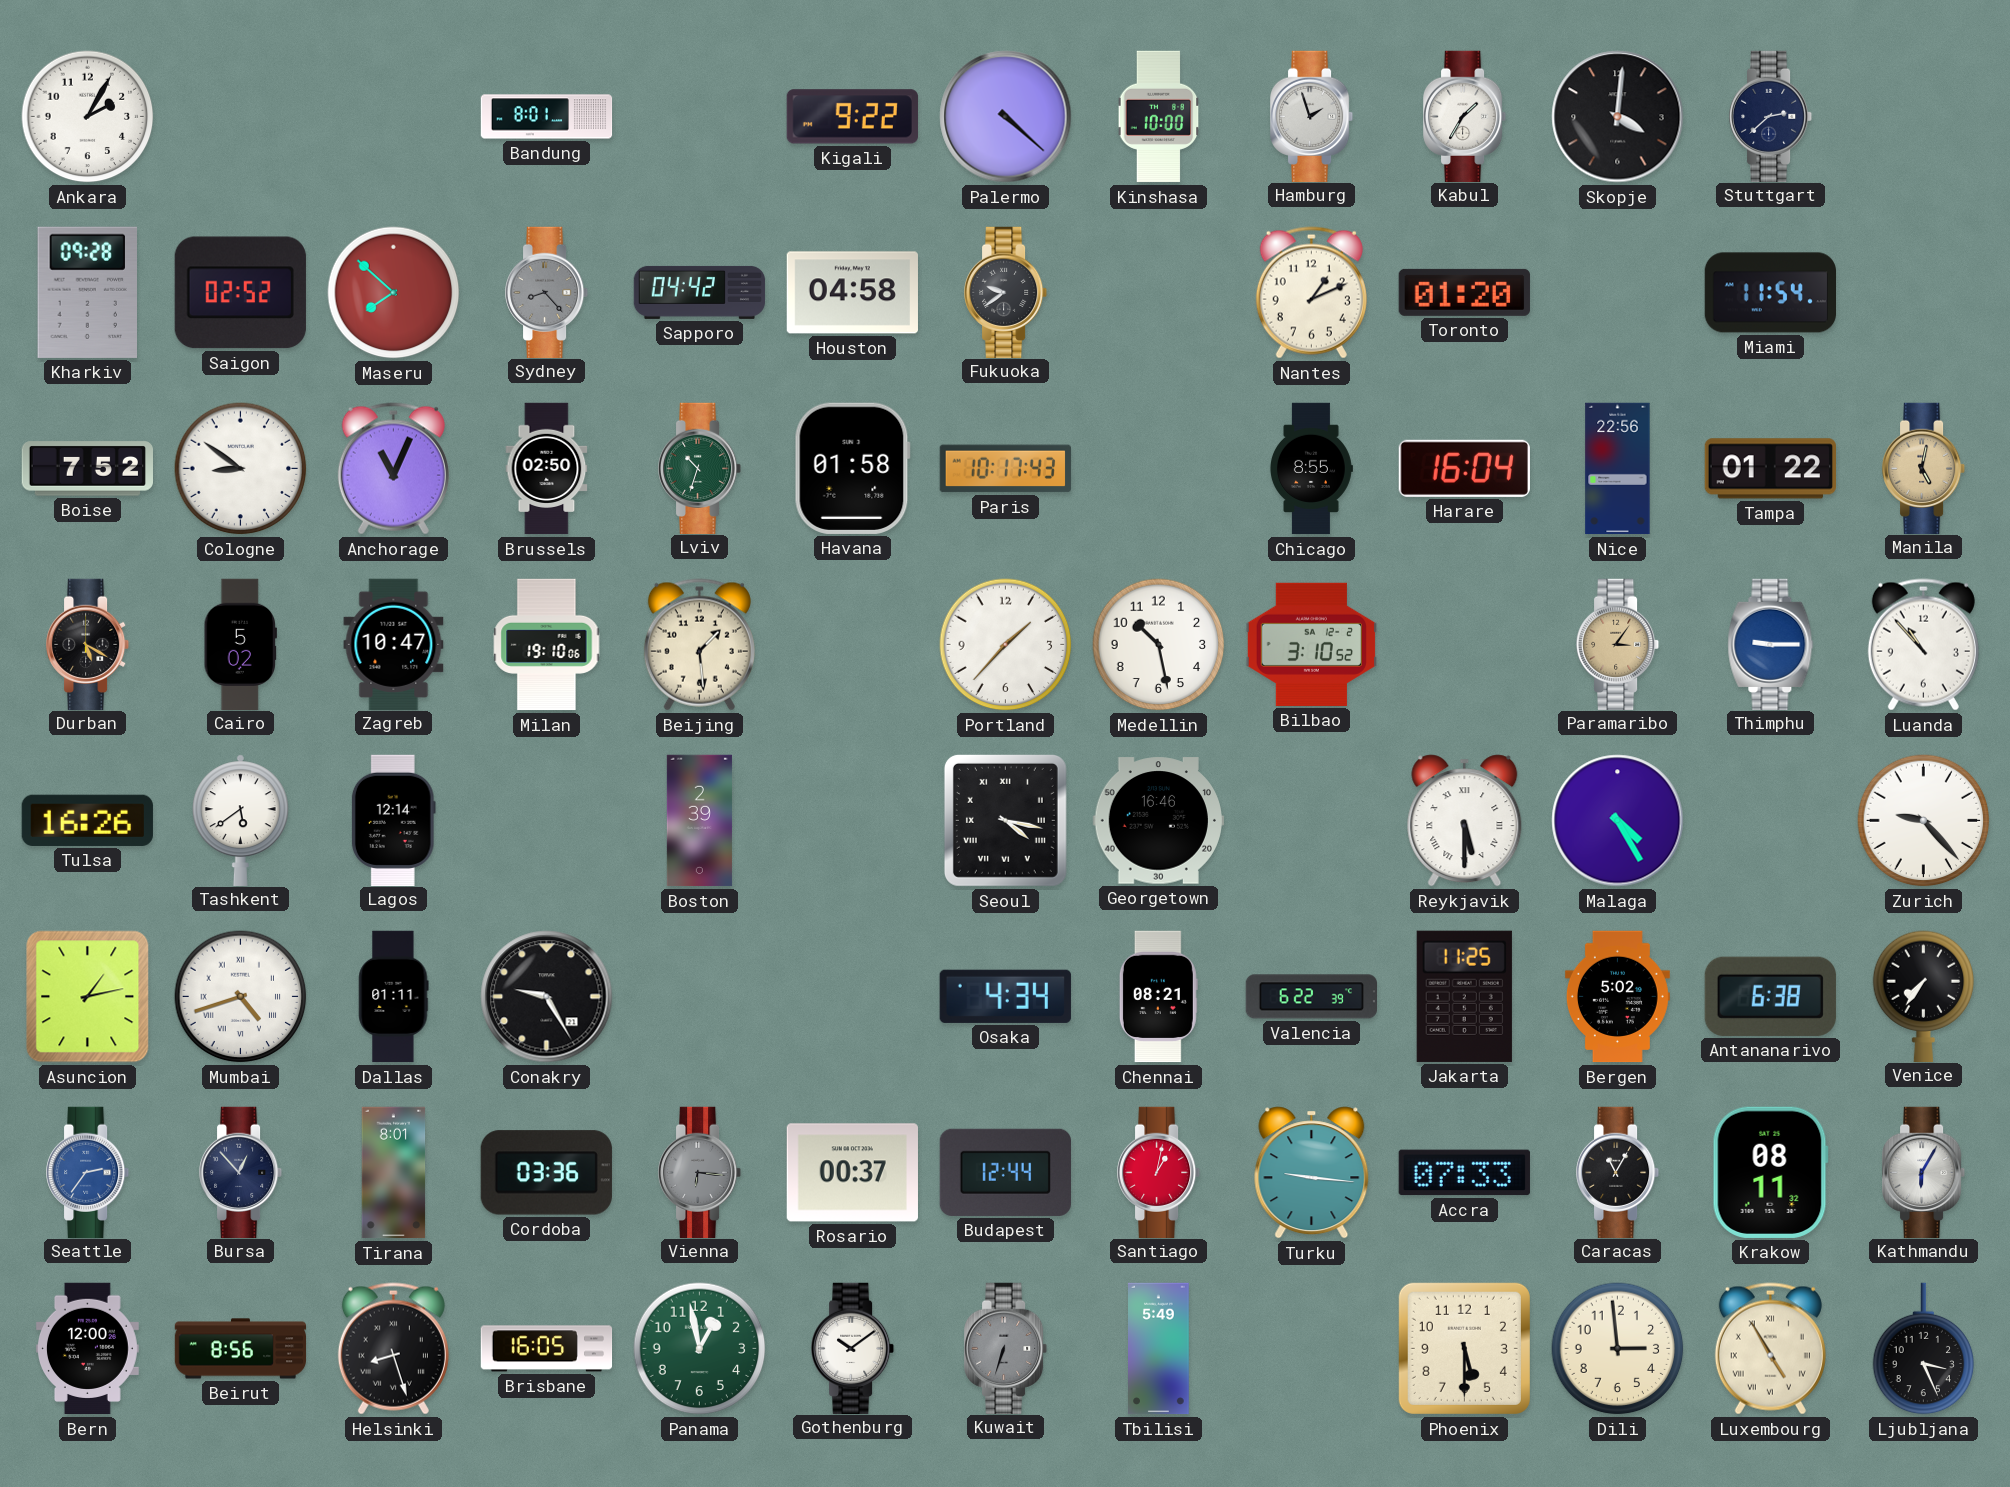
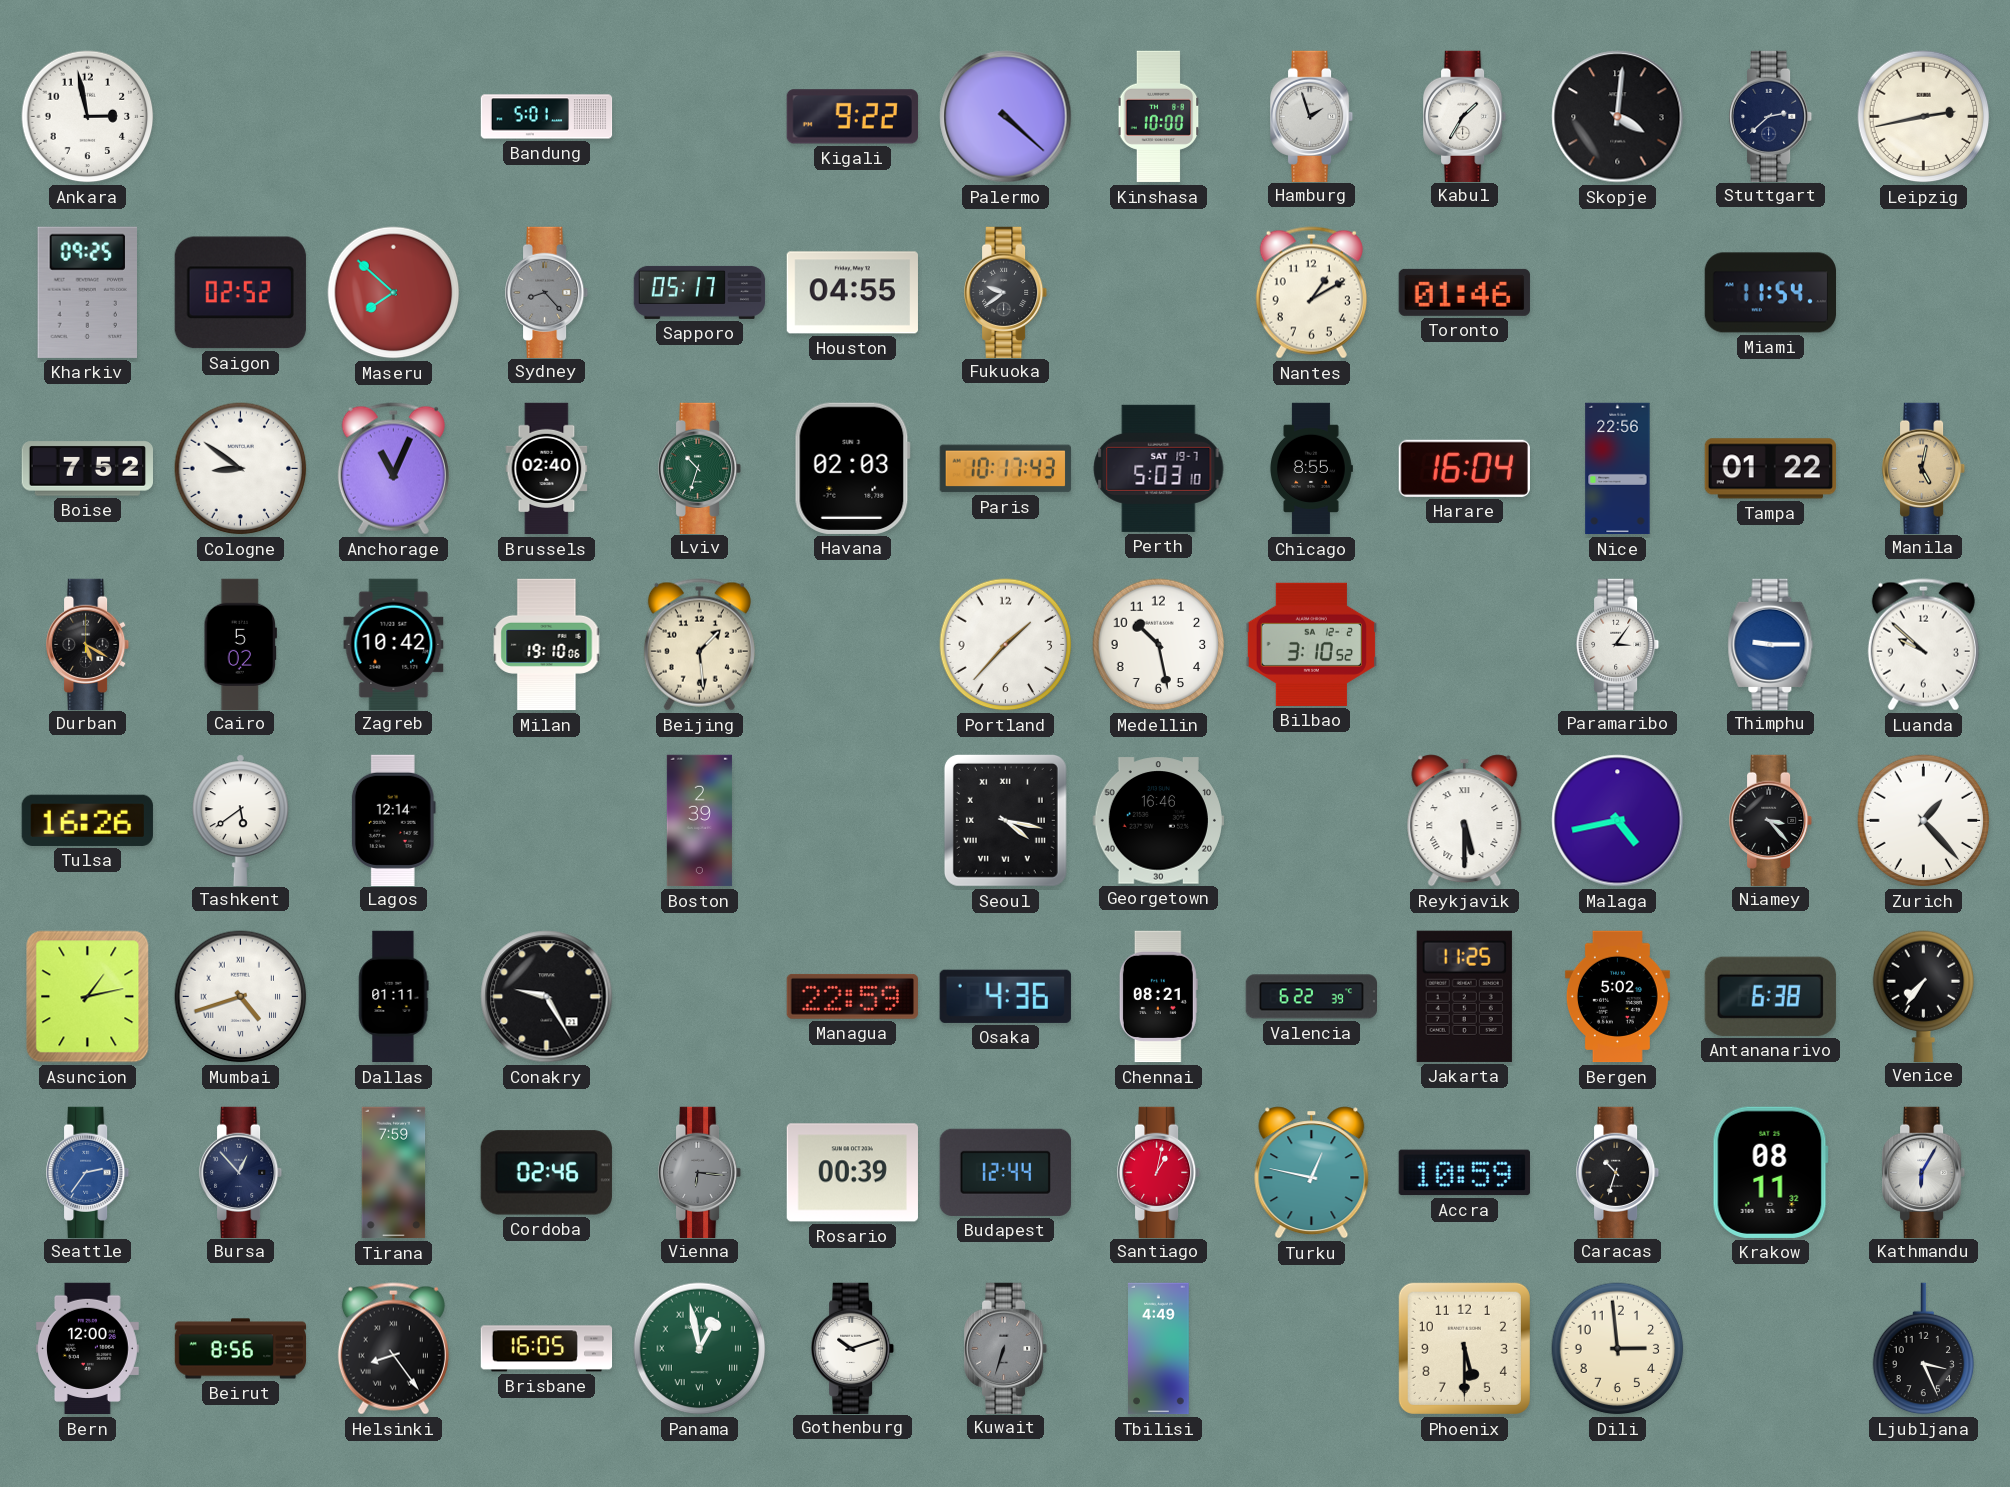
Ankara: 2:05 -> 2:58 (88, 117)
Bandung: 8:01 -> 5:01 (547, 117)
Leipzig: none -> 2:43 (1924, 117)
Kharkiv: 09:28 -> 09:25 (87, 292)
Sapporo: 04:42 -> 05:17 (700, 292)
Houston: 04:58 -> 04:55 (852, 293)
Nantes: 1:11 -> 1:10 (1311, 293)
Toronto: 01:20 -> 01:46 (1464, 292)
Brussels: 02:50 -> 02:40 (547, 469)
Havana: 01:58 -> 02:03 (852, 468)
Perth: none -> 5:03 (1159, 468)
Zagreb: 10:47 -> 10:42 (394, 644)
Paramaribo dial: champagne -> white (1619, 644)
Luanda: 10:53 -> 9:52 (1923, 645)
Malaga: 4:25 -> 4:43 (1618, 821)
Niamey: none -> 3:23 (1772, 820)
Zurich: 9:23 -> 1:23 (1924, 821)
Managua: none -> 22:59 (852, 996)
Osaka: 4:34 -> 4:36 (1005, 996)
Tirana: 8:01 -> 7:59 (394, 1173)
Cordoba: 03:36 -> 02:46 (546, 1173)
Rosario: 00:37 -> 00:39 (852, 1173)
Turku: 9:16 -> 12:47 (1312, 1173)
Accra: 07:33 -> 10:59 (1464, 1173)
Caracas: 11:05 -> 10:33 (1619, 1172)
Helsinki: 8:27 -> 8:24 (393, 1349)
Panama numerals: Arabic -> Roman (700, 1349)
Gothenburg: 10:09 -> 10:12 (854, 1348)
Tbilisi: 5:49 -> 4:49 (1159, 1349)
Luxembourg: 4:55 -> none (1770, 1349)
